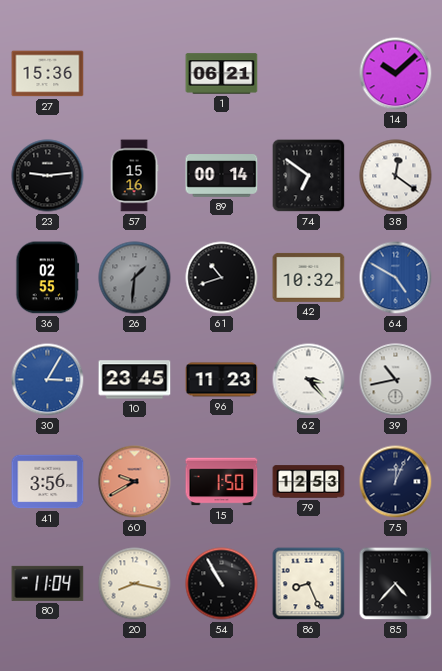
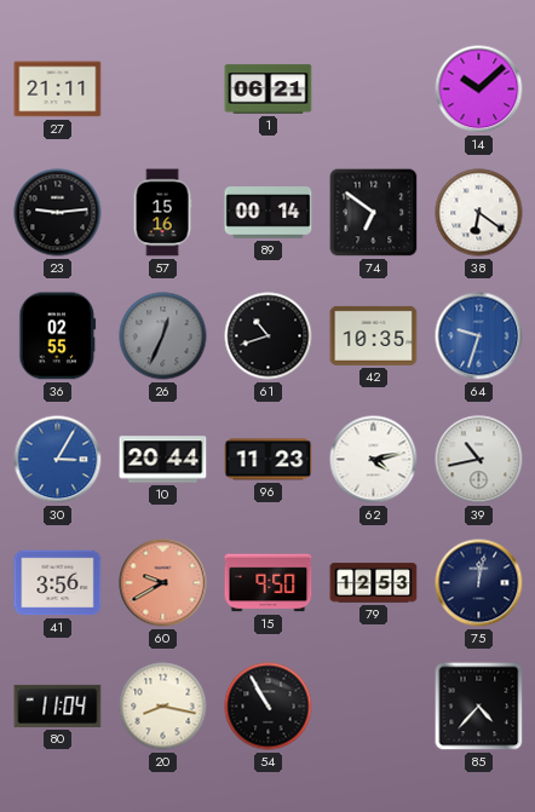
27: 15:36 -> 21:11 (58, 90)
38: 12:21 -> 6:21 (479, 213)
26: 1:31 -> 12:34 (163, 336)
42: 10:32 -> 10:35 (374, 335)
64: 4:50 -> 9:33 (479, 336)
10: 23:45 -> 20:44 (163, 460)
62: 3:23 -> 4:13 (374, 460)
15: 1:50 -> 9:50 (269, 583)
75: 12:04 -> 12:02 (479, 583)
86: 8:26 -> none (309, 584)
